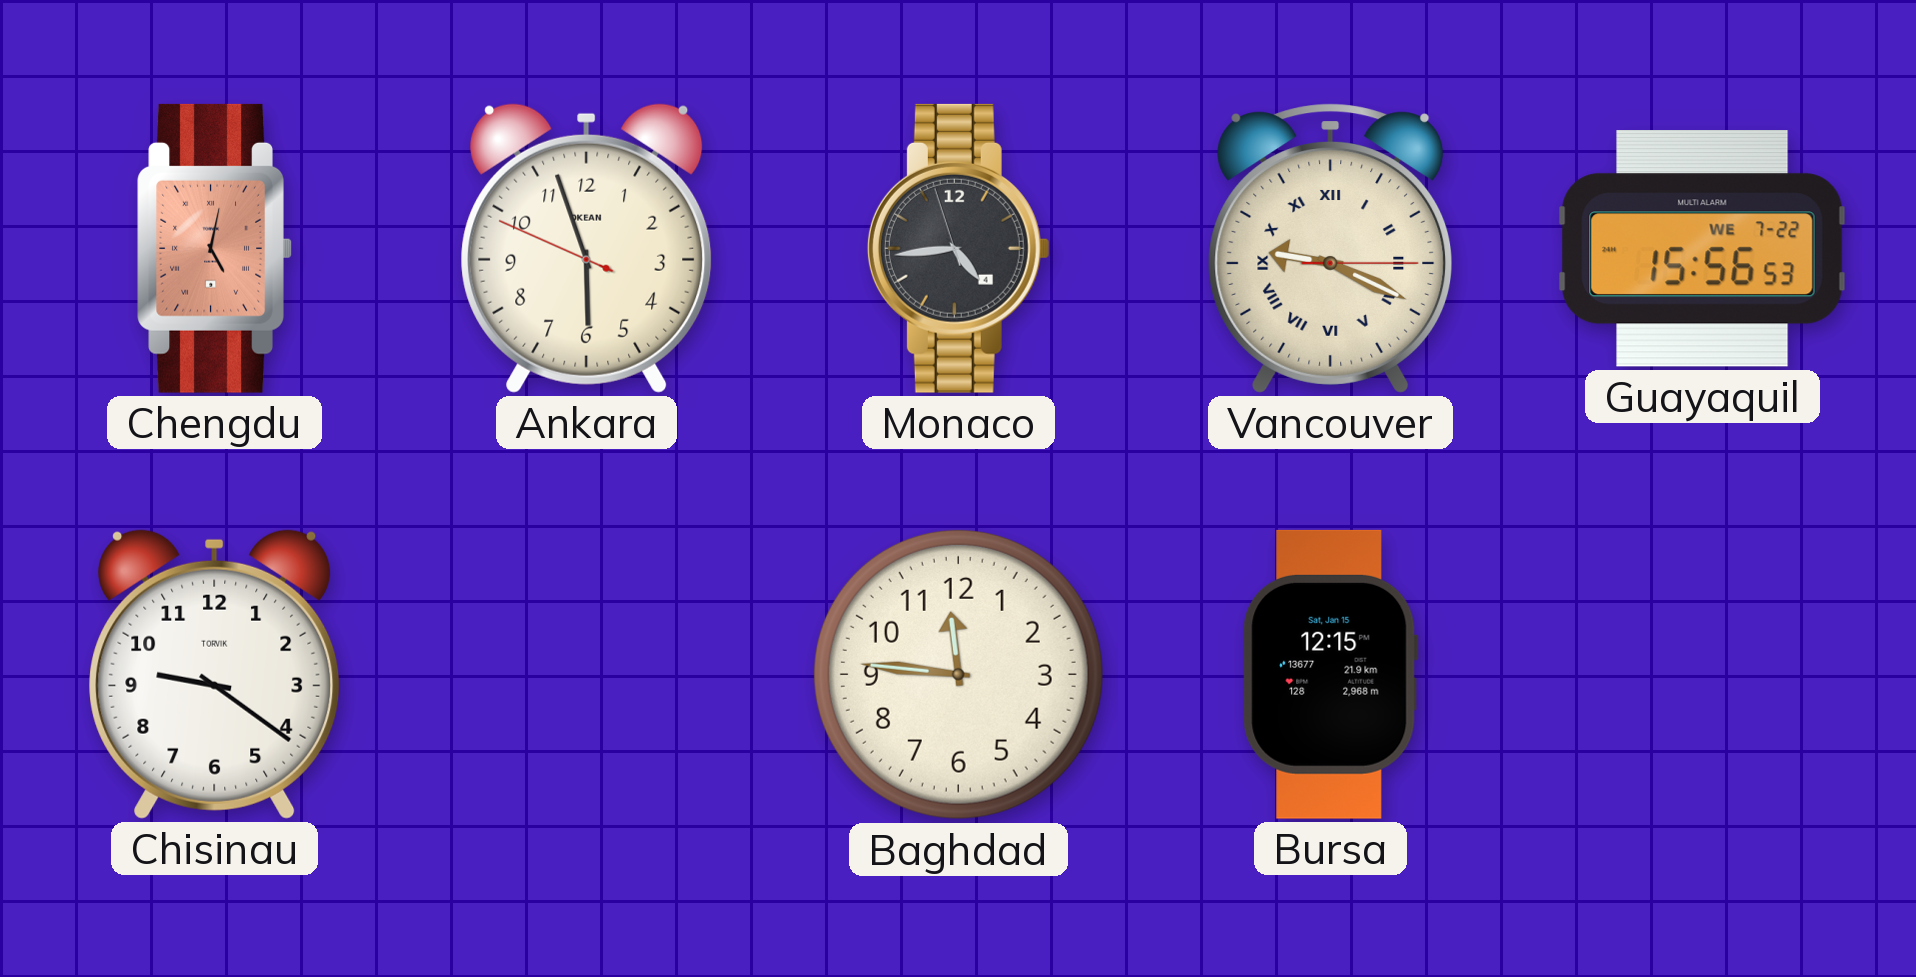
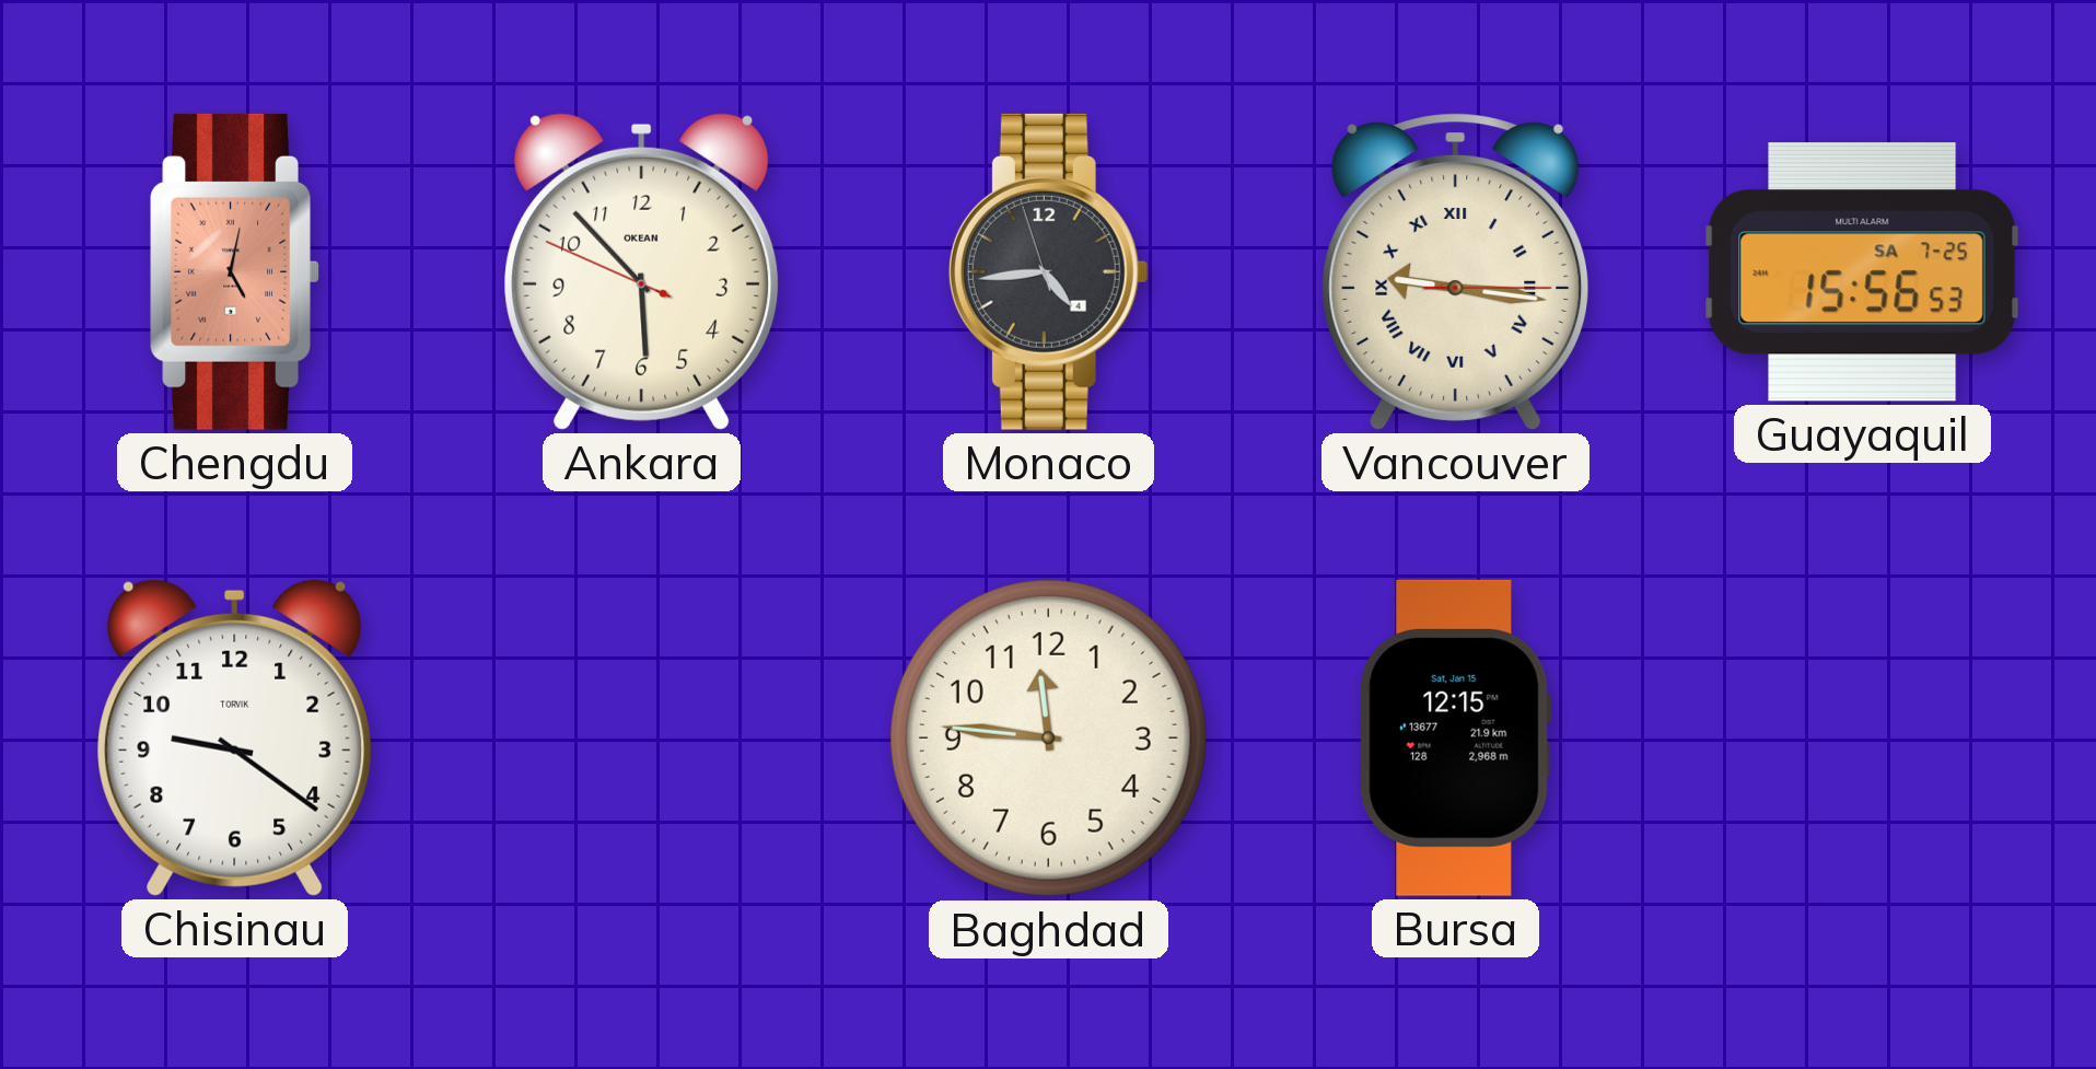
Ankara: 5:56 -> 5:52 (642, 271)
Vancouver: 9:19 -> 9:16 (1456, 271)
Guayaquil date: WE 7-22 -> SA 7-25 (1862, 272)
